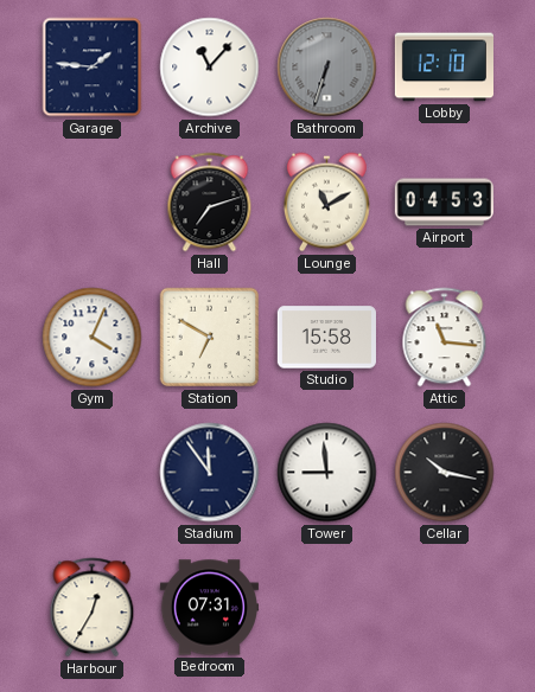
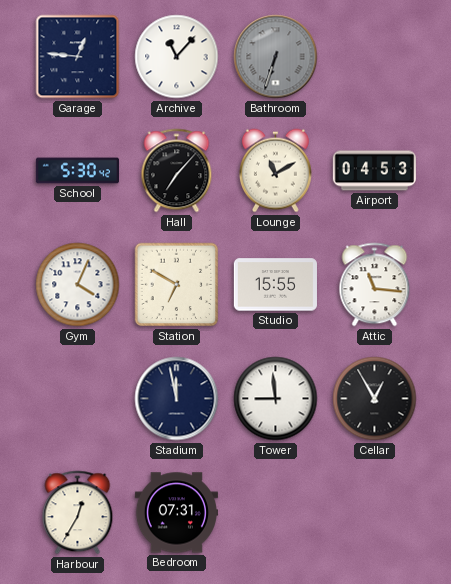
Garage: 1:46 -> 12:46 (78, 57)
Lobby: 12:10 -> none (444, 68)
School: none -> 5:30 (77, 171)
Hall: 7:12 -> 7:07 (177, 171)
Studio: 15:58 -> 15:55 (275, 285)
Stadium: 11:54 -> 11:58 (177, 399)
Cellar: 10:17 -> 12:55 (375, 399)
